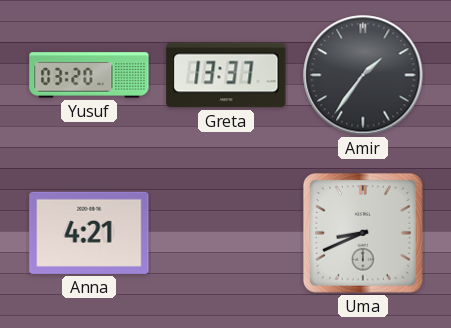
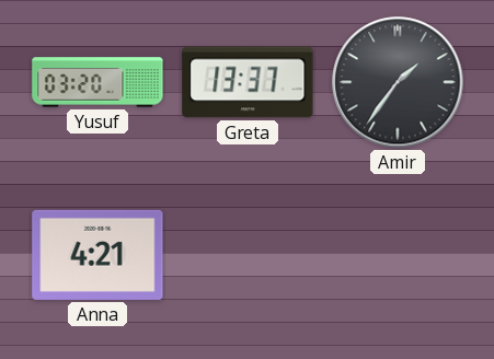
Uma: 8:41 -> none (363, 233)
